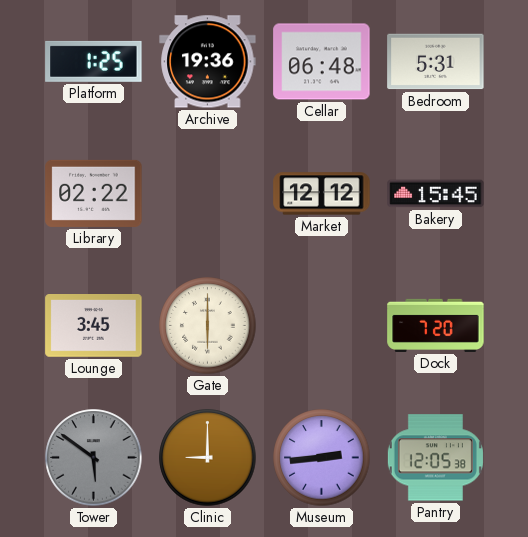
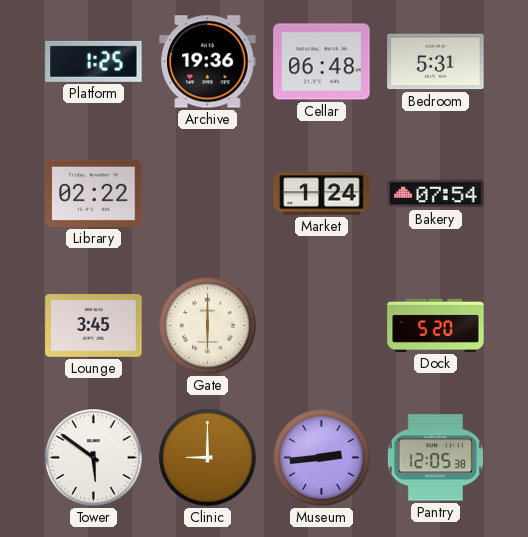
Market: 12:12 -> 1:24 (322, 194)
Bakery: 15:45 -> 07:54 (436, 194)
Dock: 7:20 -> 5:20 (436, 325)
Tower dial: grey -> white (94, 458)
